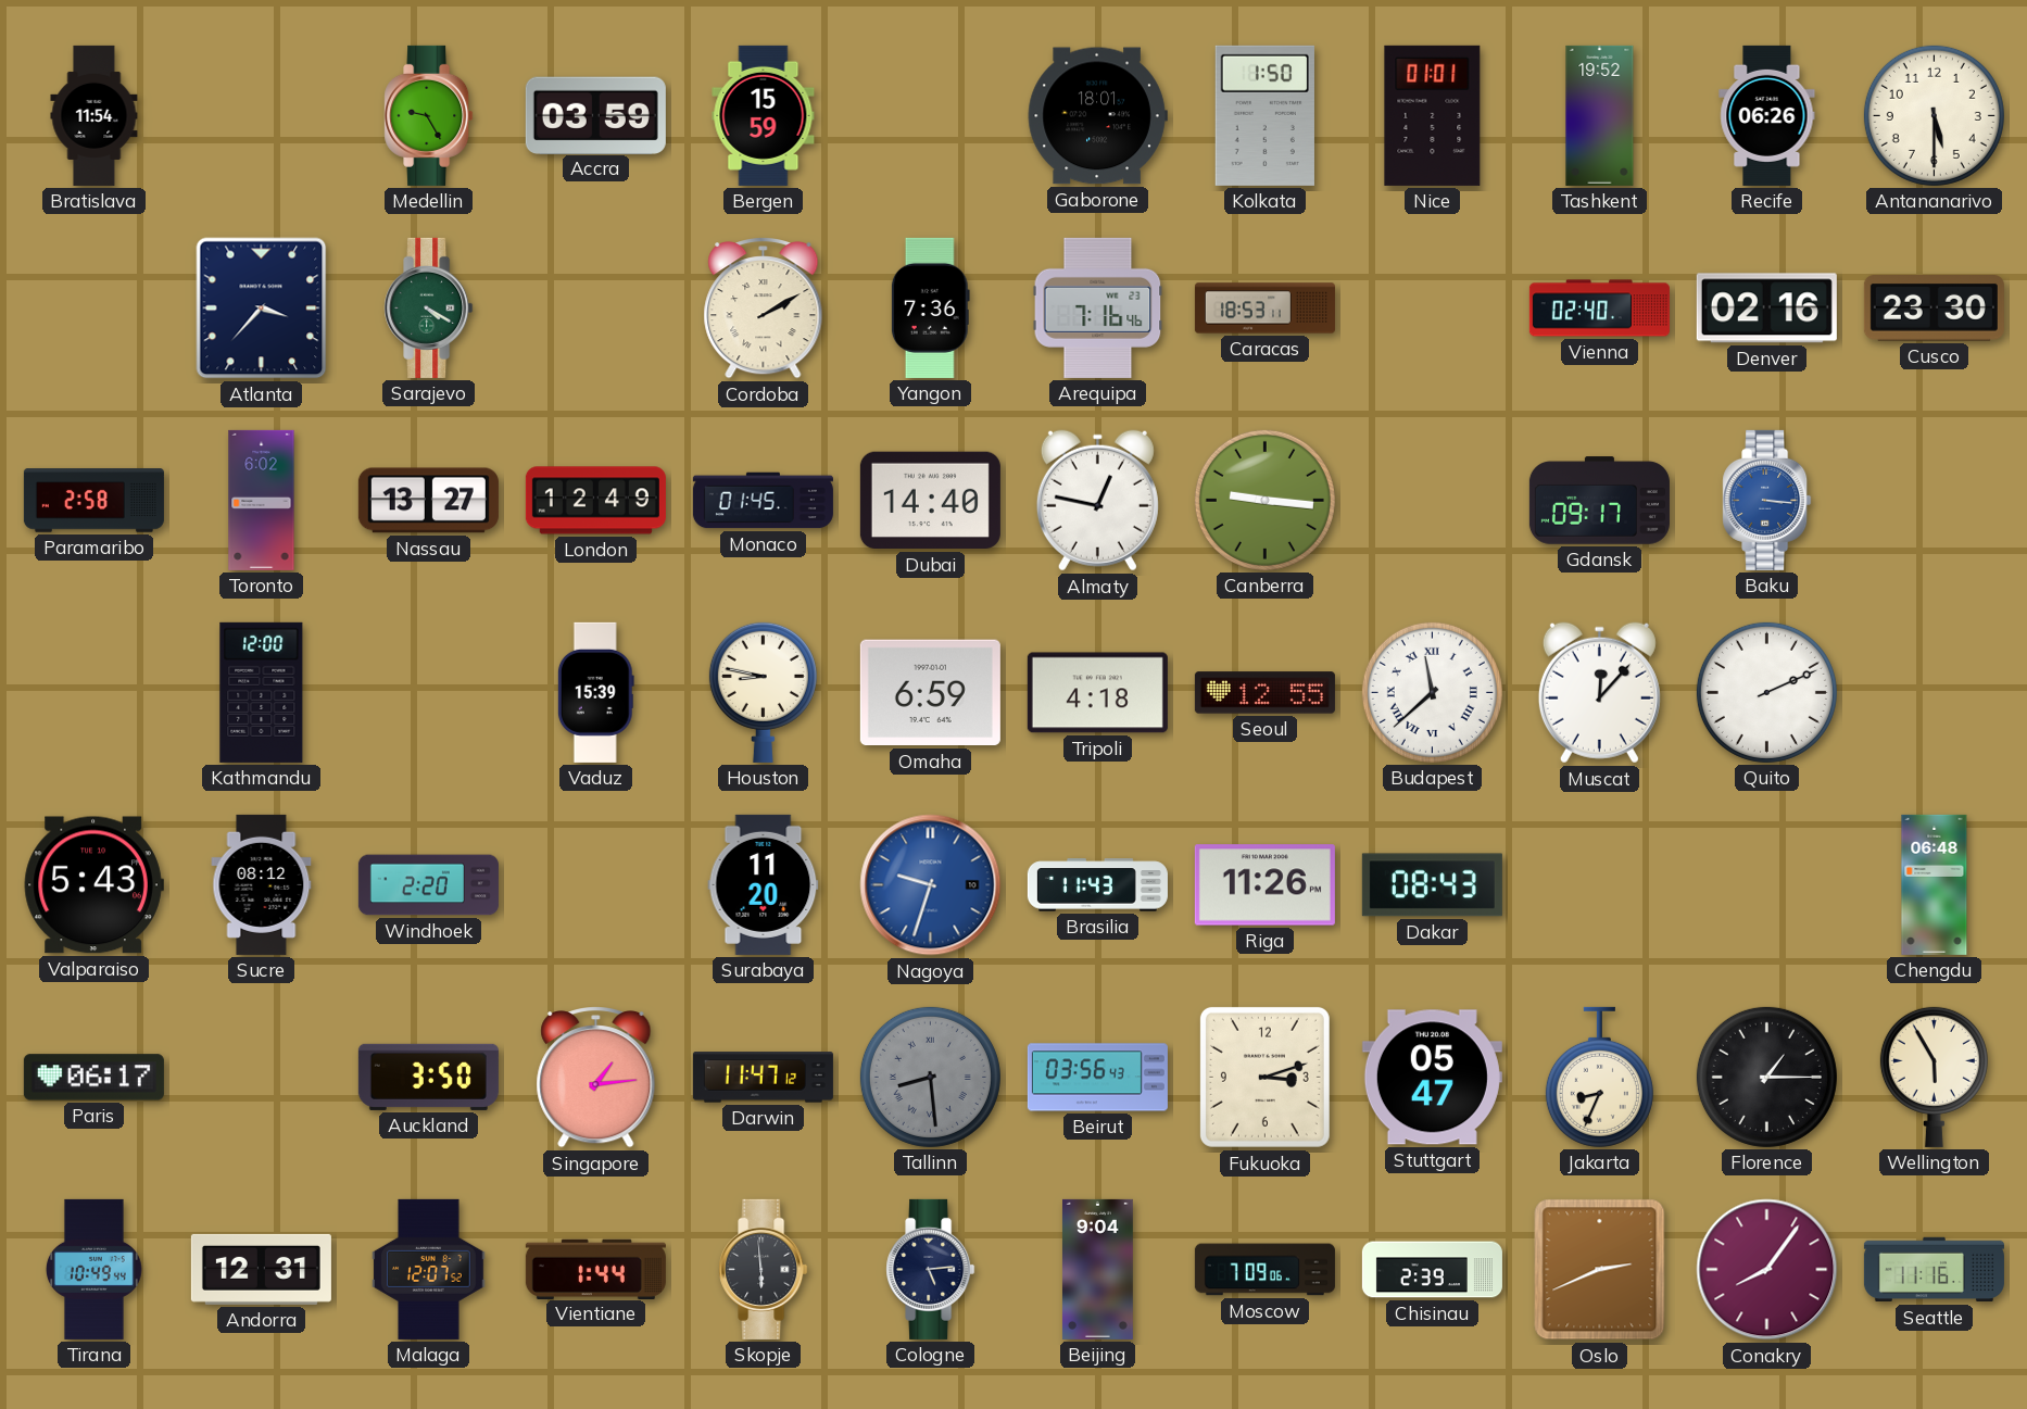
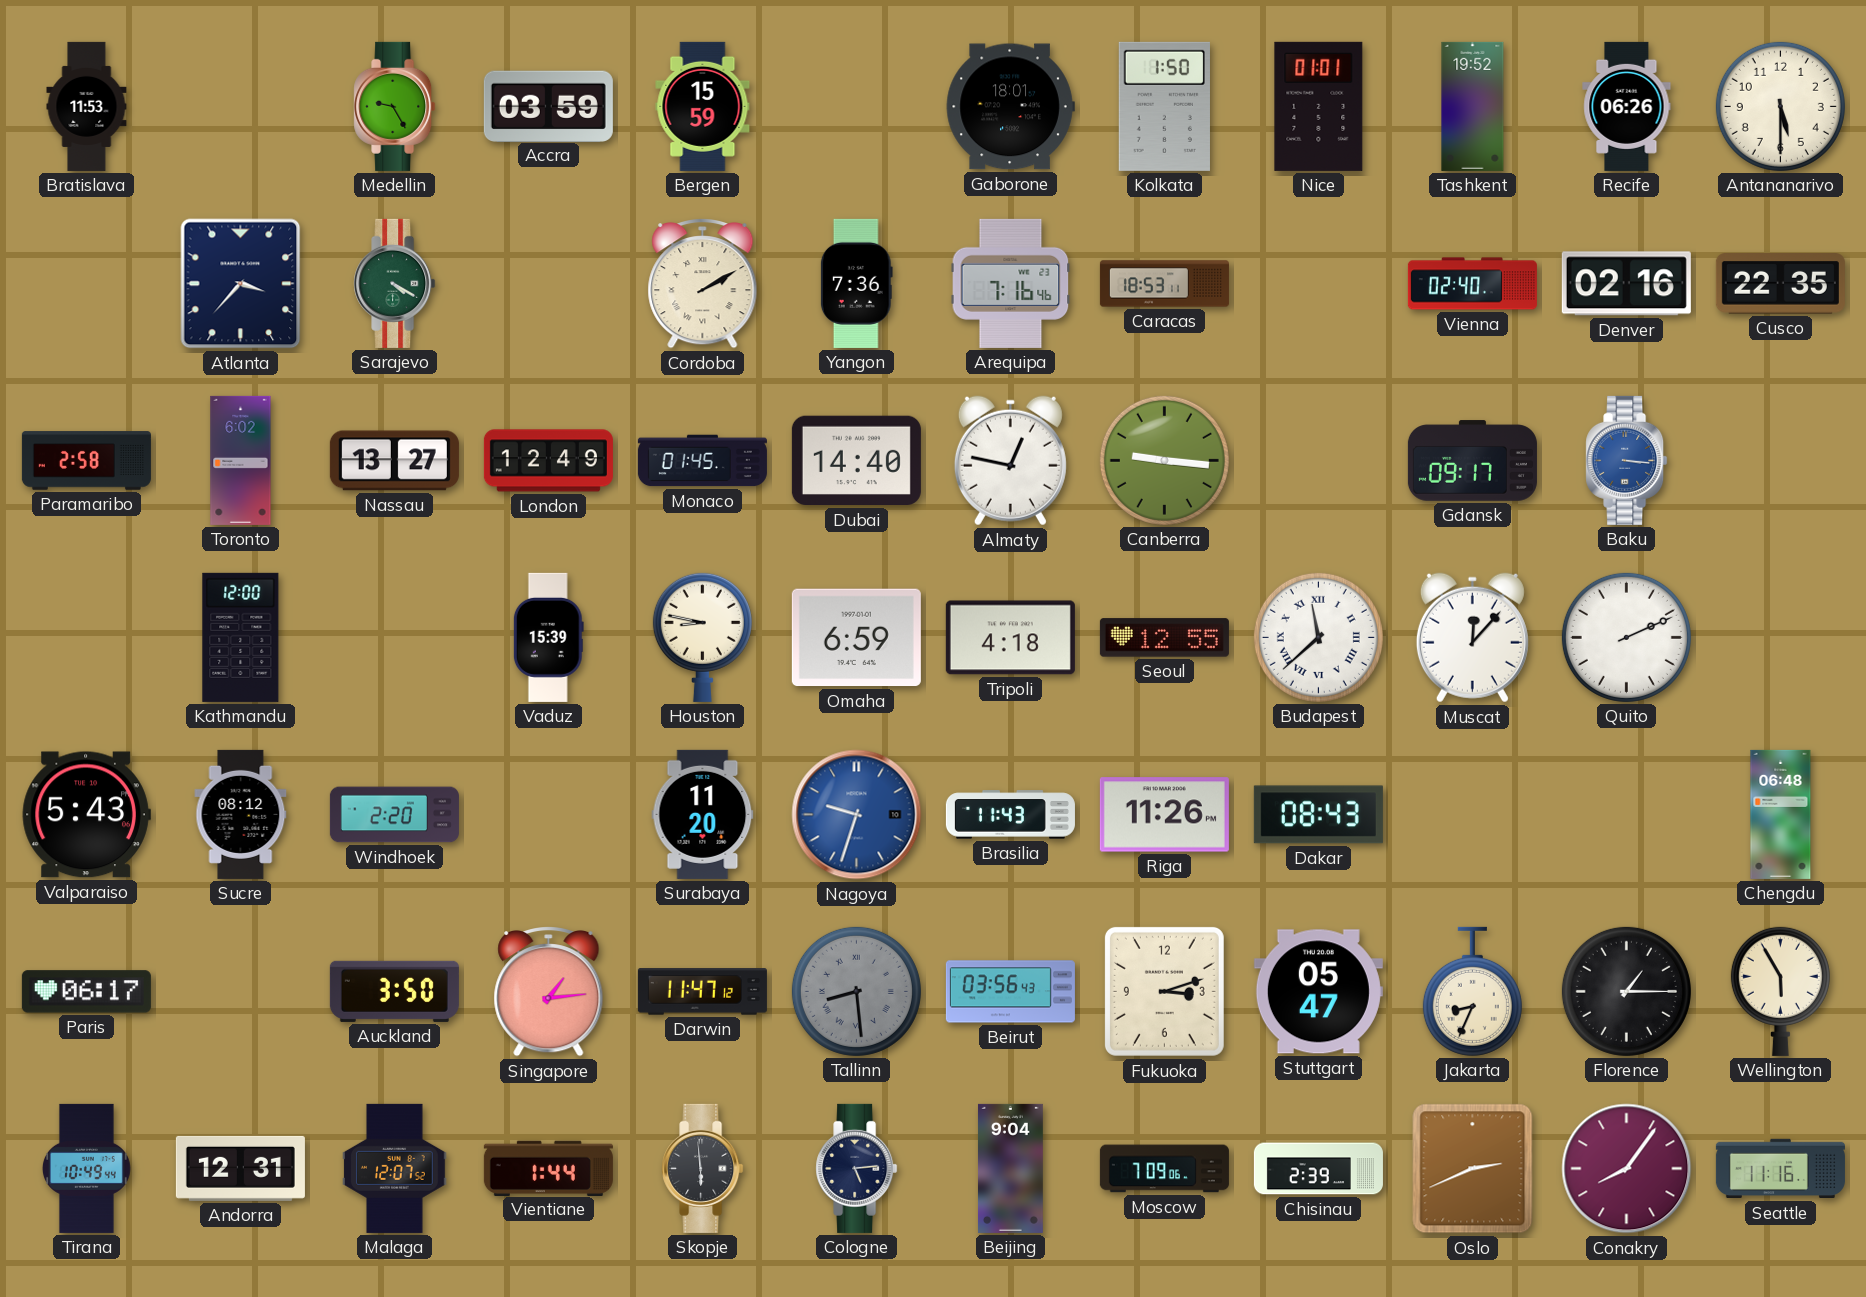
Bratislava: 11:54 -> 11:53 (87, 106)
Cusco: 23:30 -> 22:35 (1780, 284)
